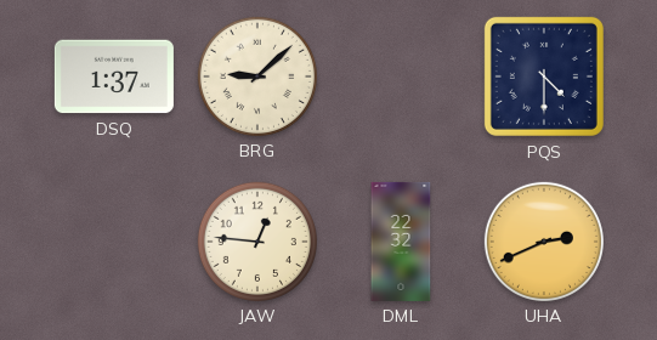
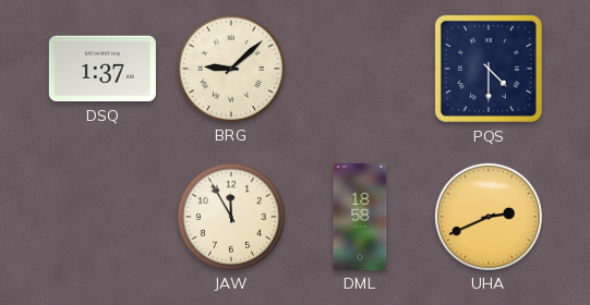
JAW: 12:46 -> 11:55 (231, 217)
DML: 22:32 -> 18:58 (360, 217)
